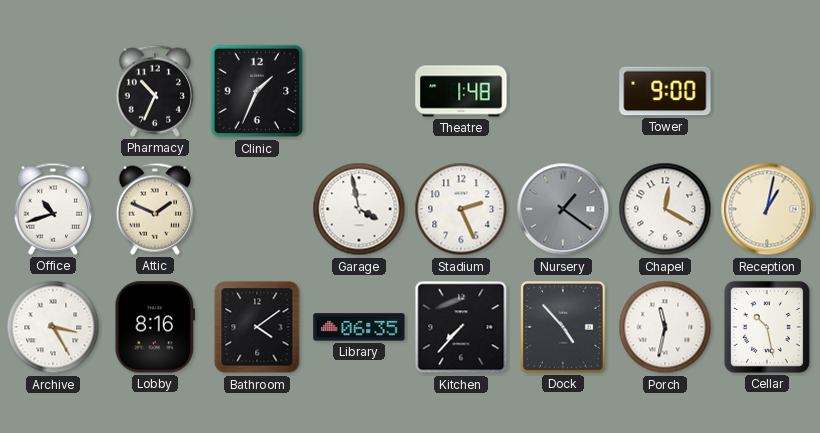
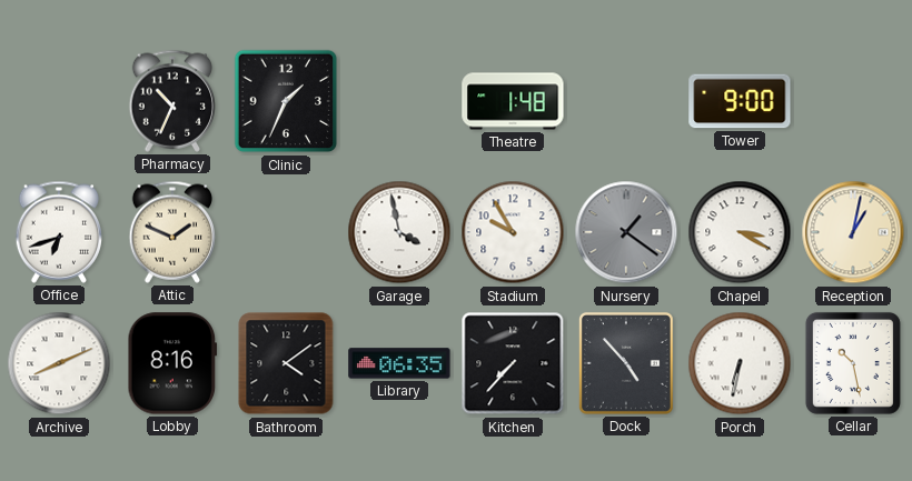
Office: 10:42 -> 6:42 (58, 232)
Stadium: 2:26 -> 9:55 (513, 232)
Chapel: 12:20 -> 3:20 (740, 232)
Archive: 3:25 -> 8:11 (59, 363)
Porch: 11:32 -> 6:32 (740, 363)
